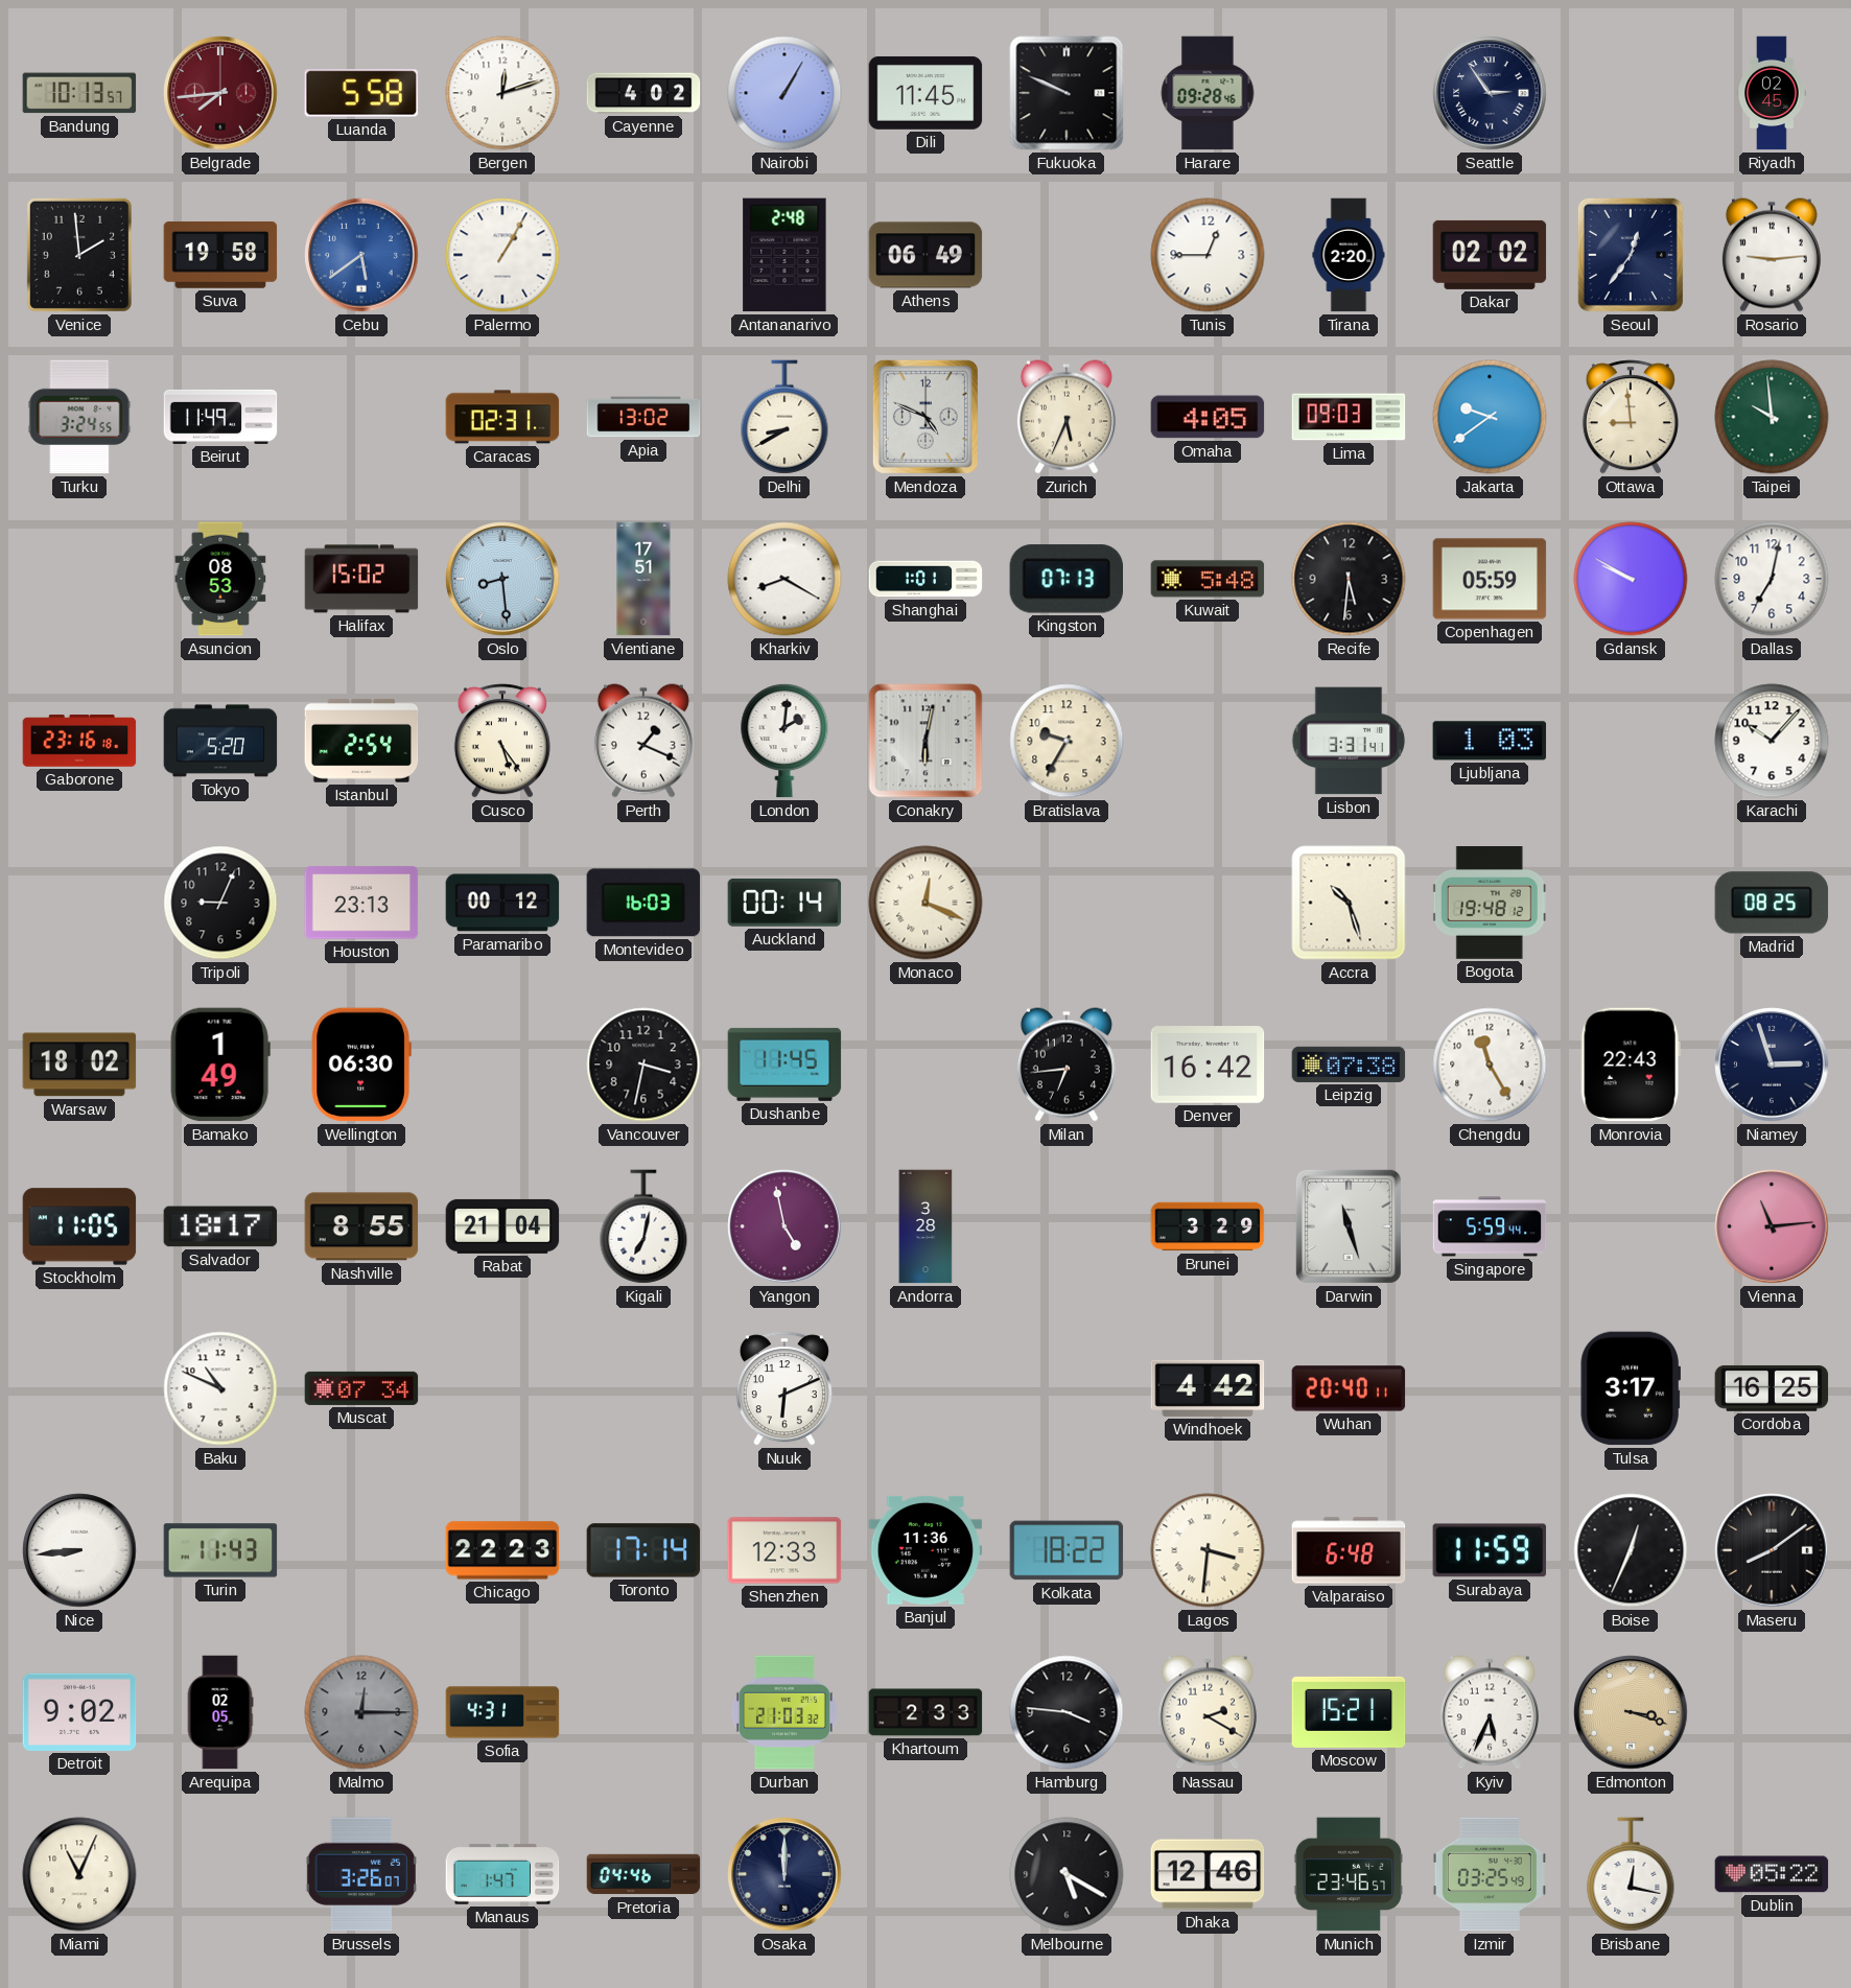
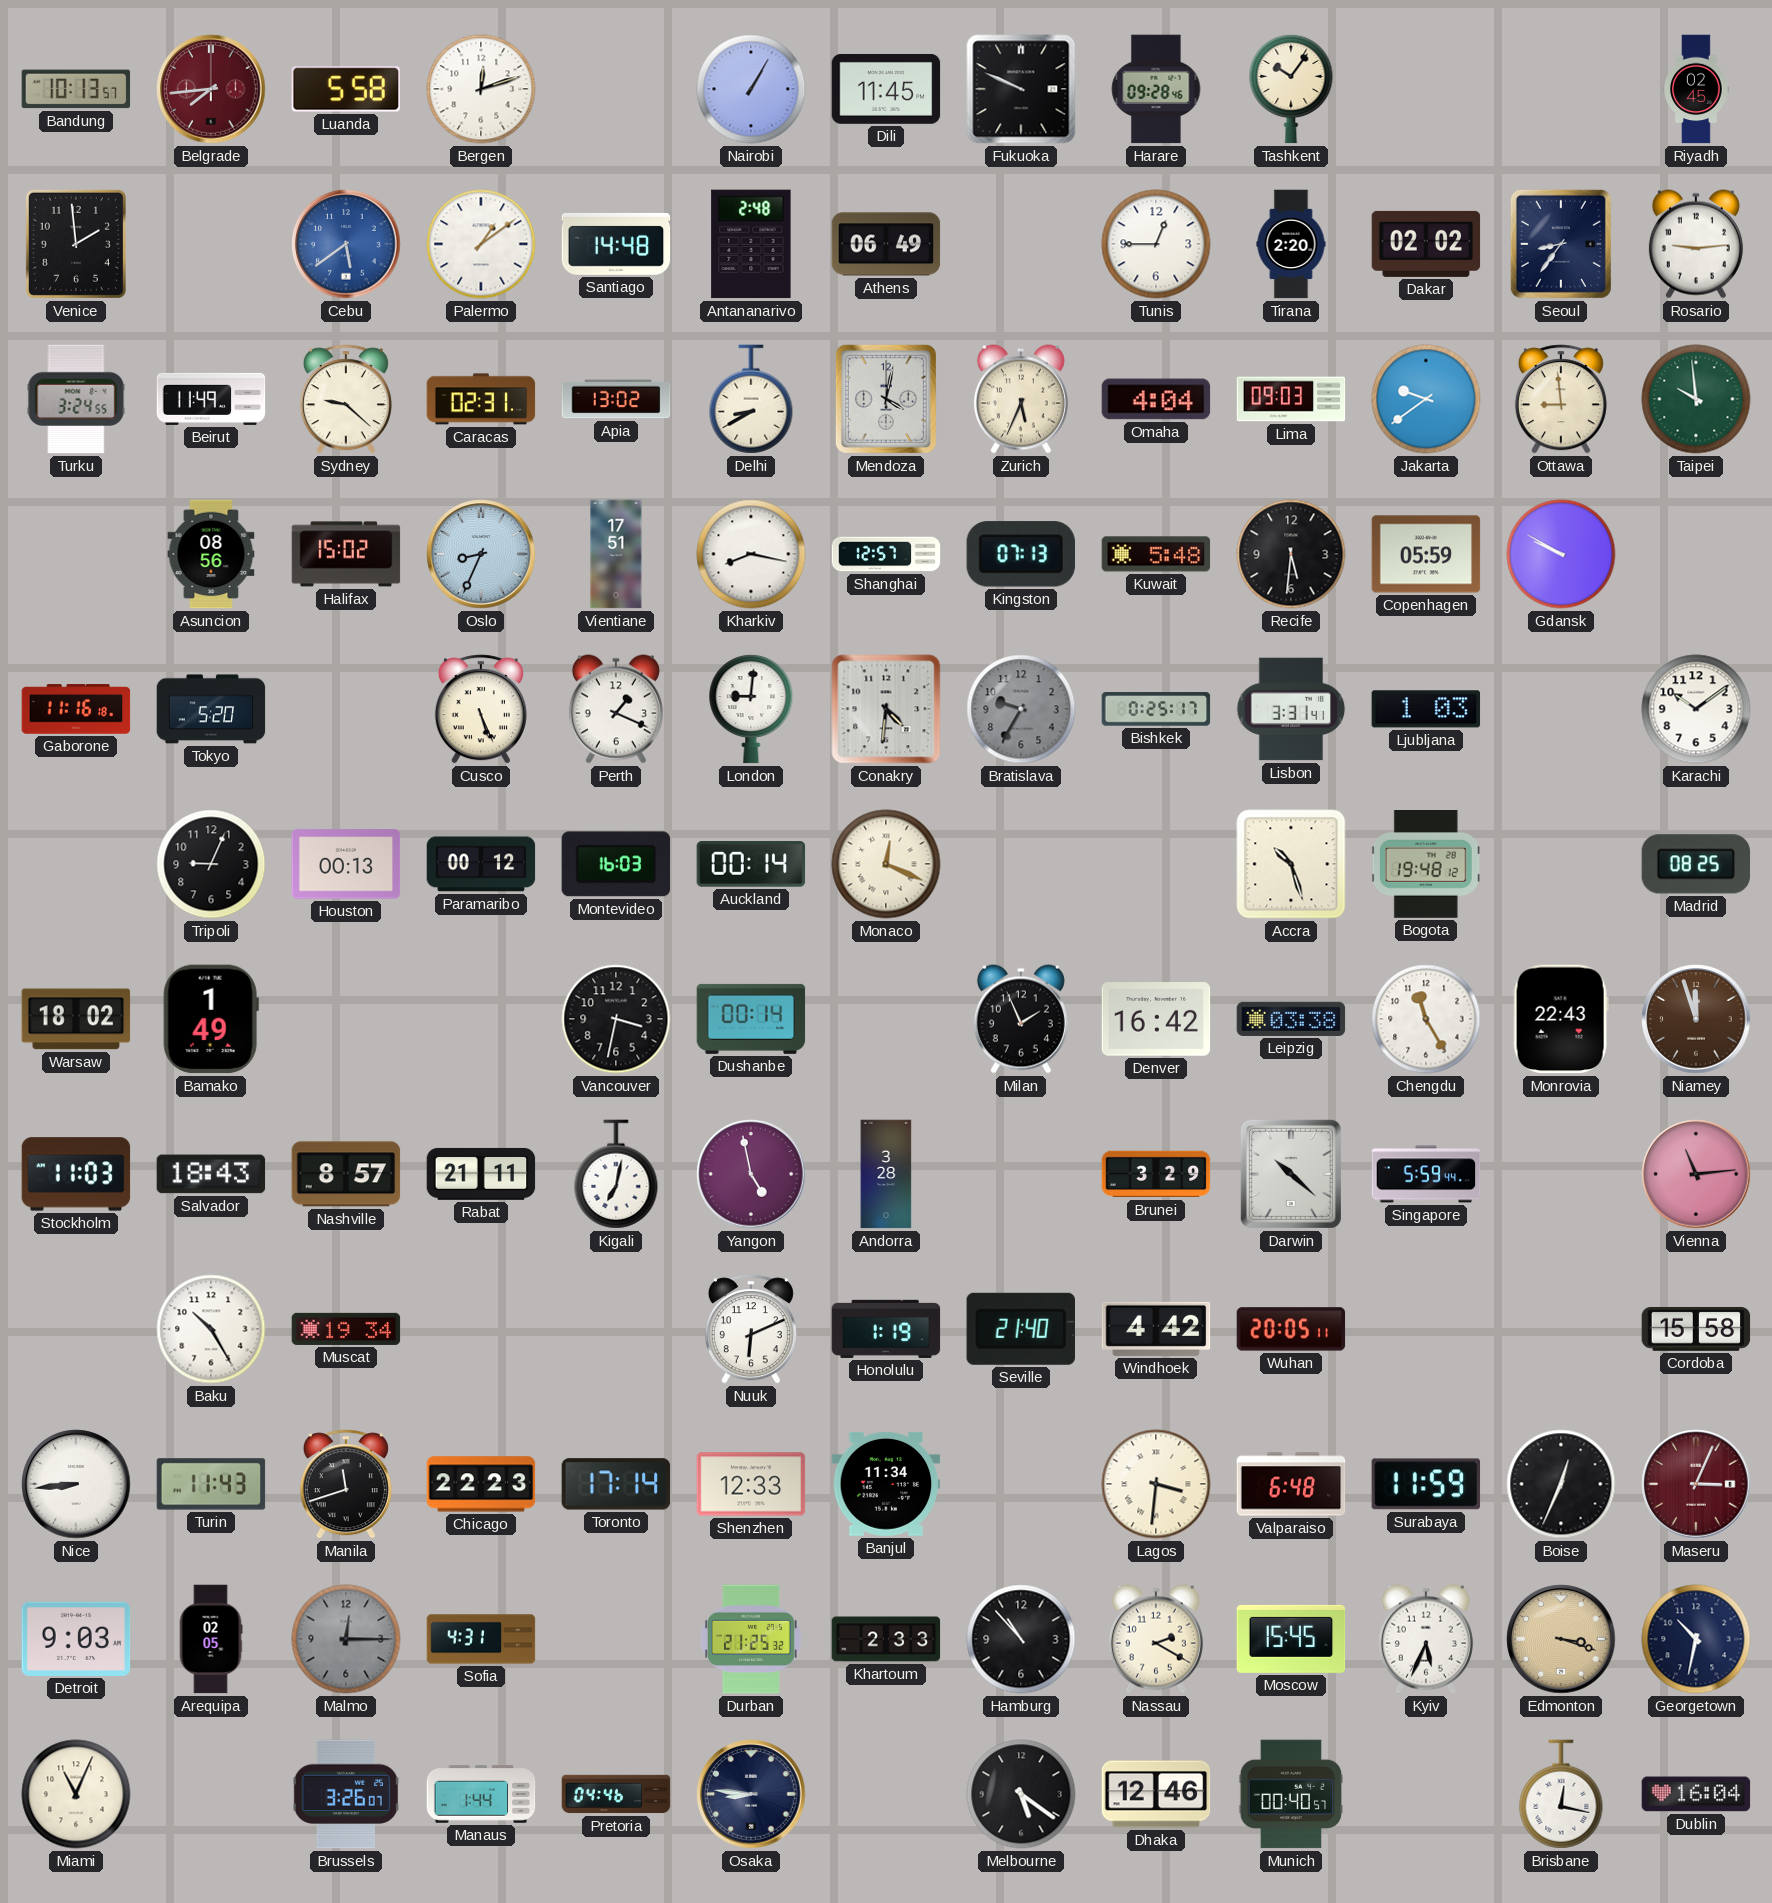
Cayenne: 4:02 -> none (643, 93)
Tashkent: none -> 10:06 (1291, 89)
Seattle: 2:54 -> none (1490, 93)
Suva: 19:58 -> none (220, 255)
Palermo: 1:05 -> 1:09 (481, 244)
Santiago: none -> 14:48 (616, 244)
Seoul: 12:36 -> 8:36 (1561, 244)
Sydney: none -> 9:22 (346, 399)
Mendoza: 4:49 -> 4:02 (886, 399)
Omaha: 4:05 -> 4:04 (1156, 399)
Asuncion: 08:53 -> 08:56 (211, 554)
Oslo: 8:29 -> 8:34 (481, 554)
Kharkiv: 8:20 -> 8:17 (751, 554)
Shanghai: 1:01 -> 12:57 (886, 554)
Dallas: 7:02 -> none (1772, 579)
Gaborone: 23:16 -> 11:16 (76, 709)
Istanbul: 2:54 -> none (361, 741)
Cusco: 5:24 -> 5:26 (481, 709)
London: 2:01 -> 9:01 (751, 709)
Conakry: 6:02 -> 4:31 (886, 709)
Bratislava dial: cream -> grey (1021, 709)
Bishkek: none -> 0:25 (1156, 709)
Karachi: 10:07 -> 10:09 (1696, 709)
Houston: 23:13 -> 00:13 (346, 864)
Wellington: 06:30 -> none (361, 1065)
Dushanbe: 11:45 -> 00:14 (751, 1019)
Milan: 6:44 -> 1:56 (1021, 1019)
Leipzig: 07:38 -> 03:38 (1291, 1019)
Niamey: 2:57 -> 11:57 (1696, 1019)
Niamey dial: navy -> brown (1696, 1019)
Stockholm: 11:05 -> 11:03 (76, 1174)
Salvador: 18:17 -> 18:43 (211, 1174)
Nashville: 8:55 -> 8:57 (346, 1174)
Rabat: 21:04 -> 21:11 (481, 1174)
Darwin: 11:27 -> 10:22 (1291, 1174)
Baku: 10:49 -> 10:25 (211, 1329)
Muscat: 07:34 -> 19:34 (346, 1329)
Honolulu: none -> 1:19 (886, 1329)
Seville: none -> 21:40 (1021, 1329)
Wuhan: 20:40 -> 20:05 (1291, 1329)
Tulsa: 3:17 -> none (1630, 1388)
Cordoba: 16:25 -> 15:58 (1696, 1329)
Manila: none -> 11:42 (346, 1484)
Banjul: 11:36 -> 11:34 (886, 1484)
Kolkata: 18:22 -> none (1067, 1550)
Maseru: 8:09 -> 3:04 (1696, 1484)
Maseru dial: black -> burgundy (1696, 1484)
Detroit: 9:02 -> 9:03 (76, 1639)
Durban: 21:03 -> 21:25 (751, 1639)
Hamburg: 3:46 -> 10:53 (1021, 1639)
Moscow: 15:21 -> 15:45 (1291, 1639)
Georgetown: none -> 10:32 (1696, 1639)
Manaus: 1:47 -> 1:44 (481, 1794)
Osaka: 12:00 -> 8:46 (751, 1794)
Melbourne: 5:20 -> 5:21 (1021, 1794)
Munich: 23:46 -> 00:40 (1290, 1794)
Izmir: 03:25 -> none (1490, 1874)
Dublin: 05:22 -> 16:04 (1696, 1794)
